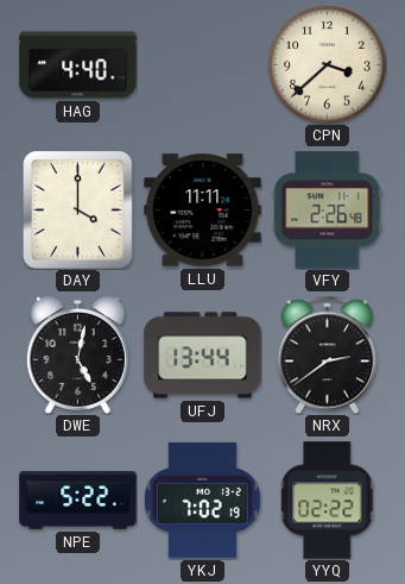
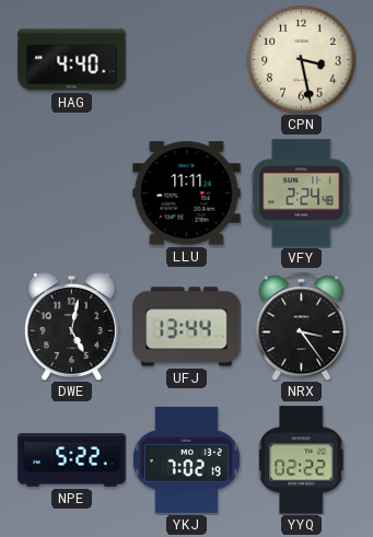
CPN: 3:38 -> 3:28 (302, 60)
DAY: 4:00 -> none (78, 211)
VFY: 2:26 -> 2:24 (302, 194)
NRX: 2:39 -> 3:24 (302, 326)
